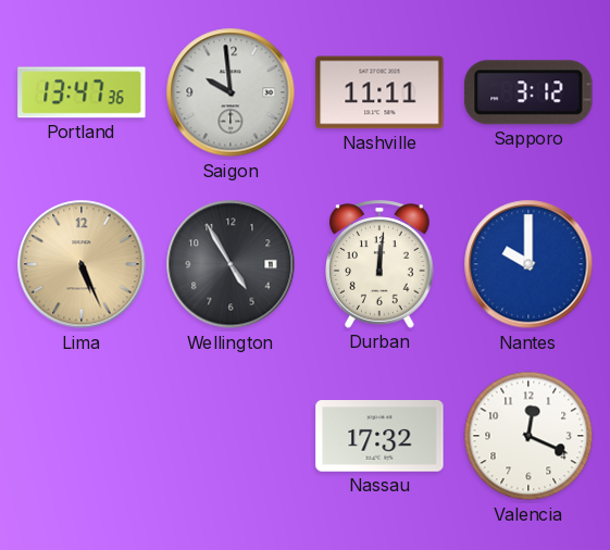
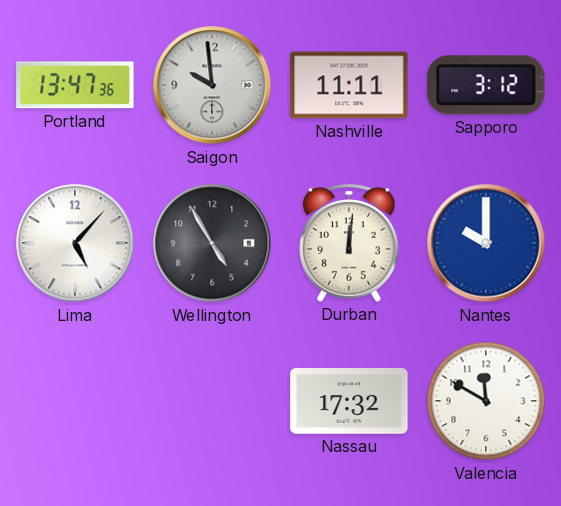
Lima: 5:26 -> 5:07 (75, 243)
Lima dial: champagne -> white (75, 243)
Valencia: 12:19 -> 11:50 (486, 401)
